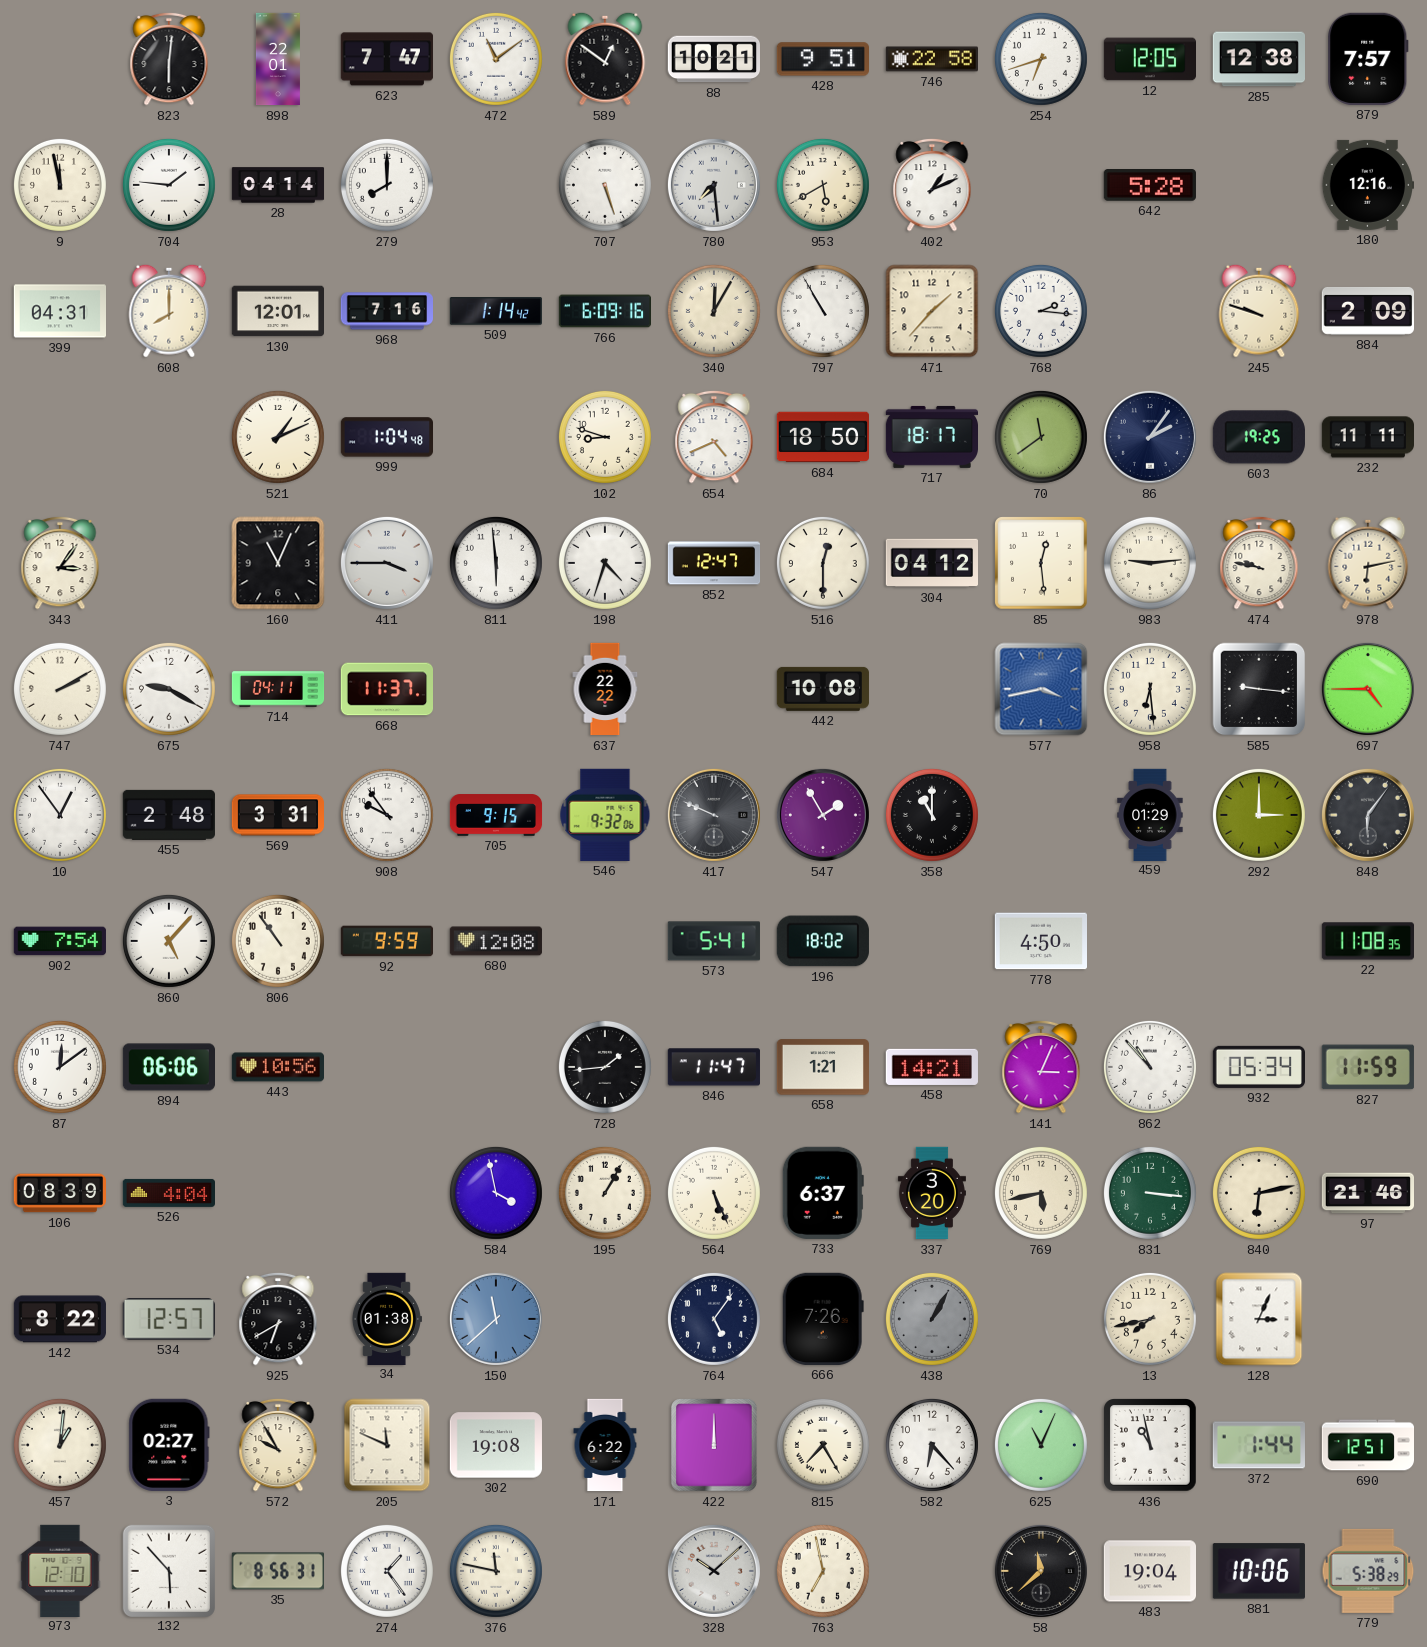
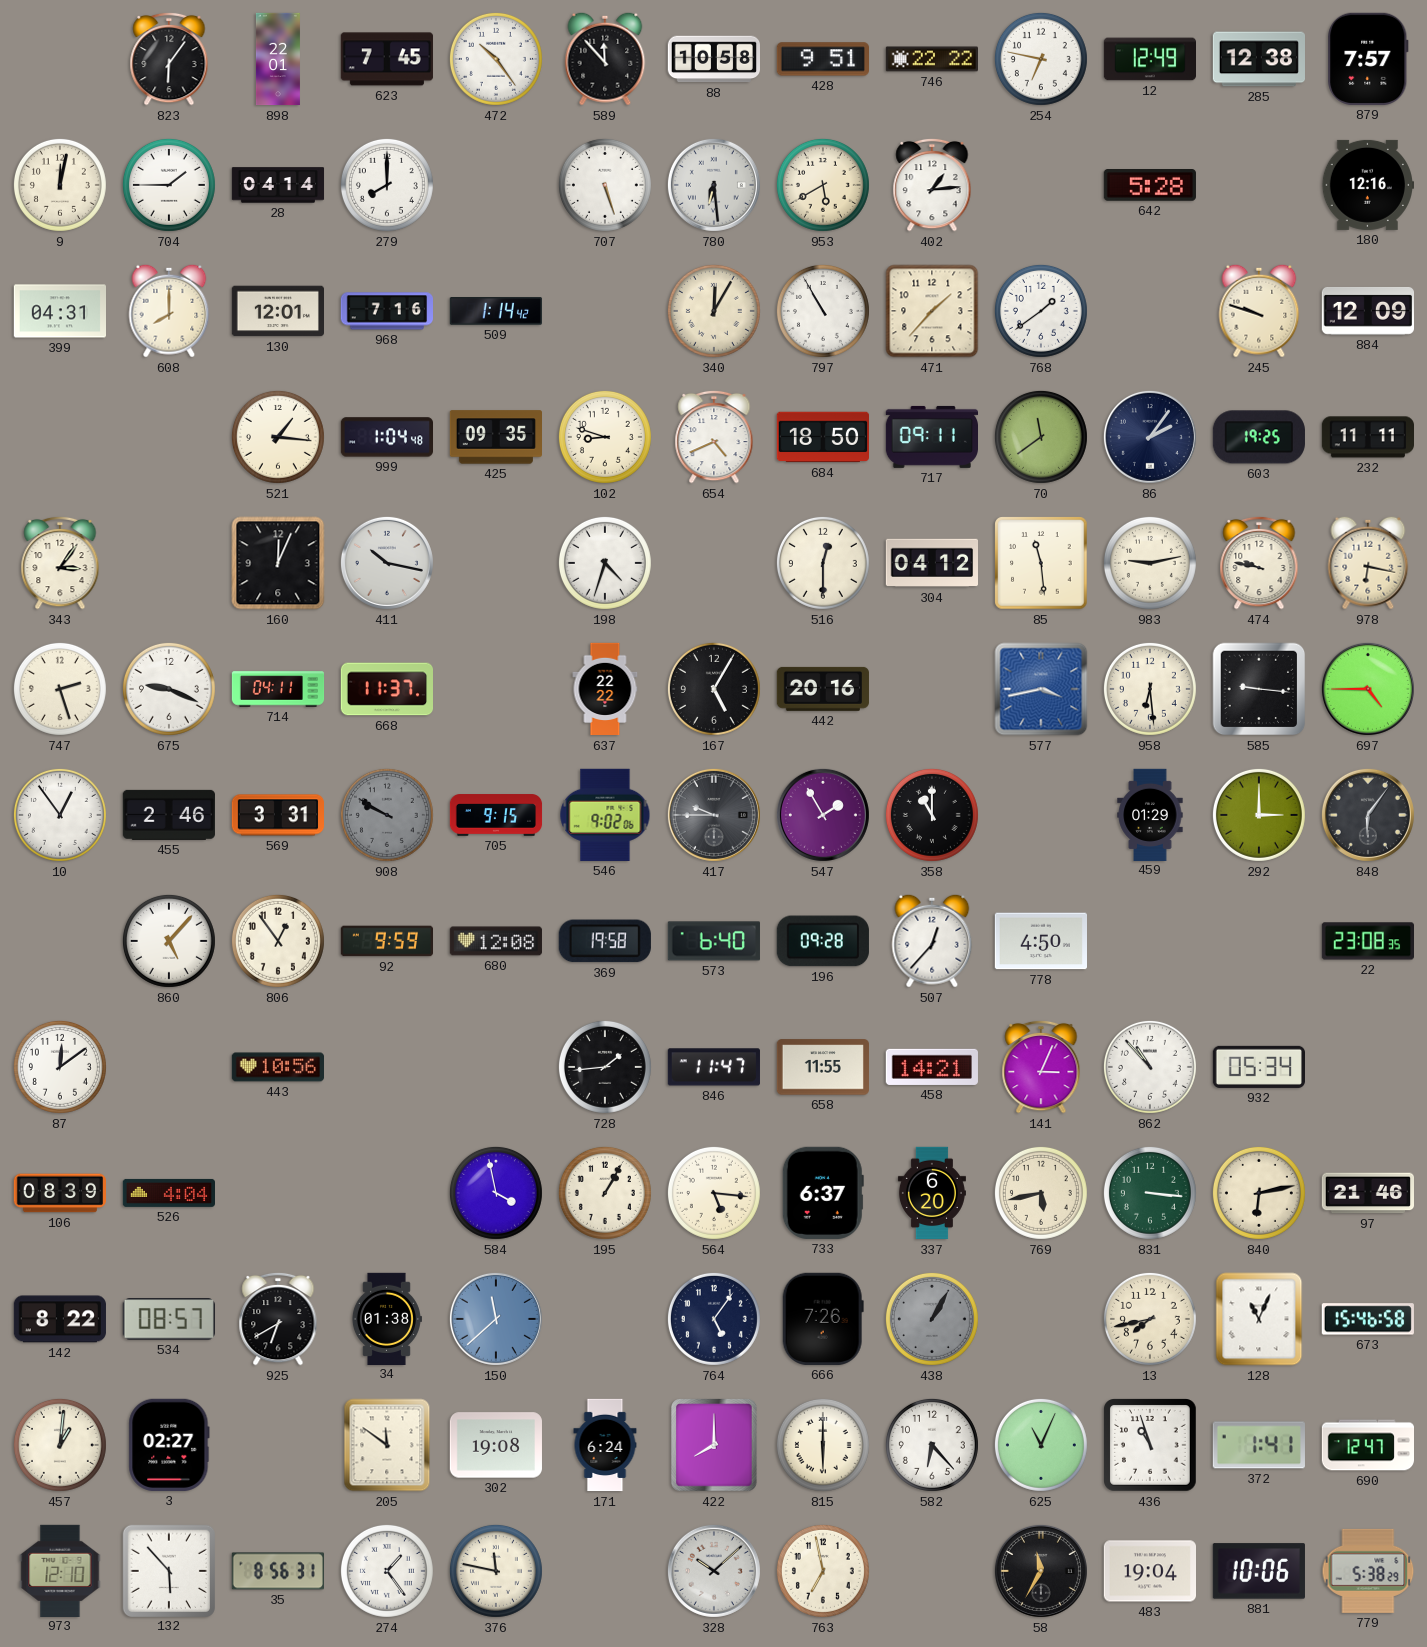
823: 6:01 -> 6:06 (169, 59)
623: 7:47 -> 7:45 (387, 59)
472: 11:09 -> 10:24 (496, 59)
589: 12:51 -> 11:53 (605, 59)
88: 10:21 -> 10:58 (713, 59)
746: 22:58 -> 22:22 (931, 59)
254: 6:42 -> 6:47 (1041, 59)
12: 12:05 -> 12:49 (1149, 59)
9: 11:58 -> 12:02 (60, 185)
704: 1:46 -> 1:45 (169, 185)
780: 7:29 -> 6:29 (714, 185)
402: 1:11 -> 1:14 (932, 185)
766: 6:09 -> none (604, 311)
768: 2:16 -> 1:39 (1041, 311)
884: 2:09 -> 12:09 (1367, 311)
521: 1:11 -> 1:16 (278, 437)
425: none -> 09:35 (495, 437)
717: 18:17 -> 09:11 (931, 437)
160: 11:04 -> 12:04 (278, 563)
411: 3:45 -> 10:17 (387, 563)
811: 5:59 -> none (496, 563)
852: 12:47 -> none (714, 563)
85: 12:29 -> 11:29 (1041, 563)
983: 9:14 -> 9:13 (1150, 563)
978: 6:13 -> 6:17 (1368, 563)
747: 2:10 -> 2:27 (60, 689)
675: 9:20 -> 9:19 (169, 689)
167: none -> 5:05 (714, 689)
442: 10:08 -> 20:16 (823, 689)
455: 2:48 -> 2:46 (169, 815)
908: 9:54 -> 9:50 (387, 815)
908 dial: white -> grey (387, 815)
546: 9:32 -> 9:02 (605, 815)
417: 9:49 -> 9:45 (714, 815)
902: 7:54 -> none (59, 941)
806: 10:54 -> 12:54 (278, 941)
369: none -> 19:58 (605, 941)
573: 5:41 -> 6:40 (714, 941)
196: 18:02 -> 09:28 (823, 941)
507: none -> 12:37 (932, 941)
22: 11:08 -> 23:08 (1367, 941)
894: 06:06 -> none (168, 1067)
658: 1:21 -> 11:55 (822, 1067)
827: 11:59 -> none (1368, 1067)
564: 5:26 -> 5:16 (714, 1193)
337: 3:20 -> 6:20 (932, 1193)
534: 12:57 -> 08:57 (169, 1319)
128: 3:04 -> 11:04 (1259, 1319)
673: none -> 15:46 (1368, 1319)
572: 9:55 -> none (278, 1445)
205: 11:49 -> 11:51 (387, 1445)
171: 6:22 -> 6:24 (605, 1445)
422: 12:00 -> 8:00 (715, 1446)
815: 7:25 -> 6:00 (823, 1445)
436: 10:58 -> 10:57 (1150, 1445)
372: 1:44 -> 1:41 (1259, 1445)
690: 12:51 -> 12:47 (1368, 1445)
58: 11:38 -> 11:35 (1041, 1571)
